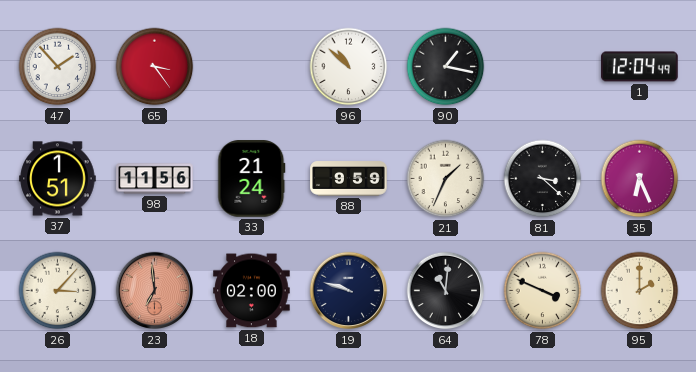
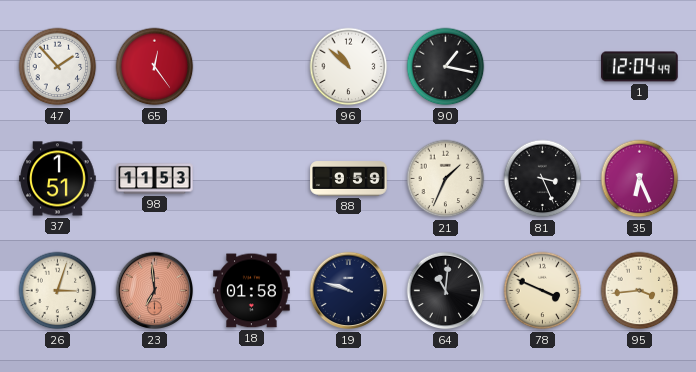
65: 3:24 -> 12:24 (155, 67)
98: 11:56 -> 11:53 (155, 179)
33: 21:24 -> none (252, 179)
81: 3:22 -> 3:26 (543, 179)
26: 3:07 -> 3:03 (58, 291)
18: 02:00 -> 01:58 (252, 291)
95: 2:00 -> 3:44 (640, 291)
